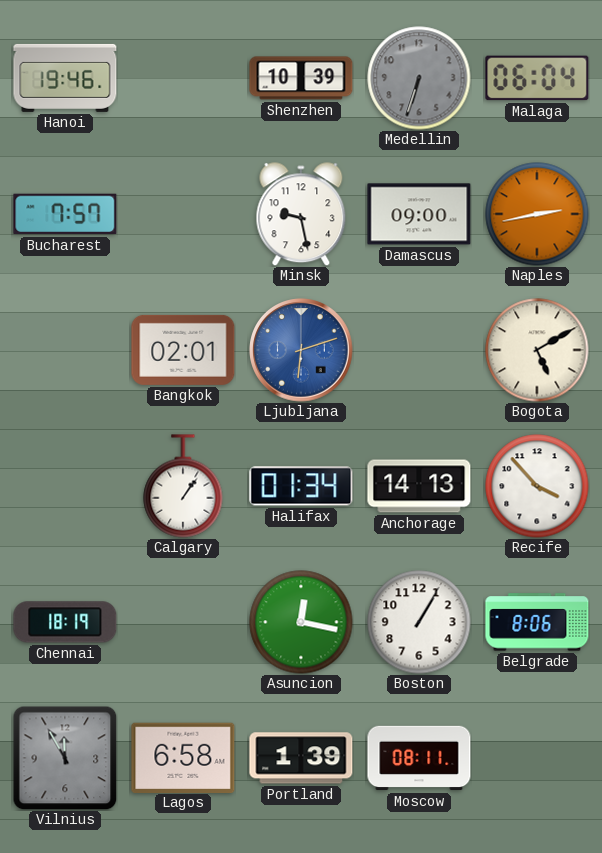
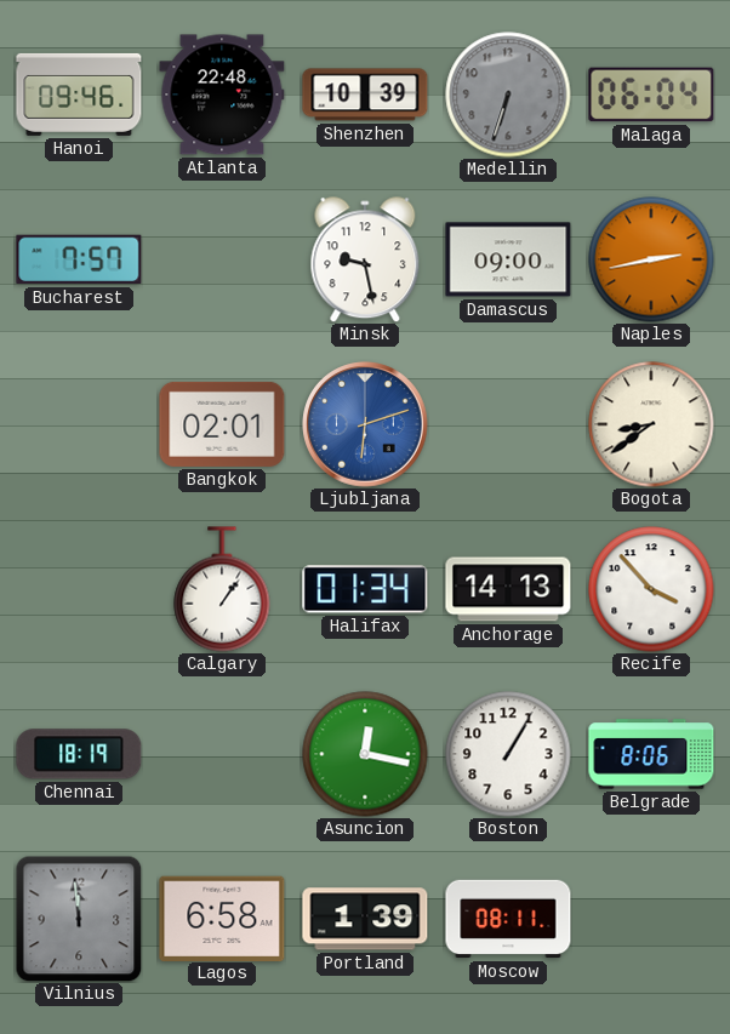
Hanoi: 19:46 -> 09:46 (79, 95)
Atlanta: none -> 22:48 (222, 95)
Bogota: 5:10 -> 8:39 (651, 424)
Vilnius: 11:55 -> 11:59 (79, 919)
